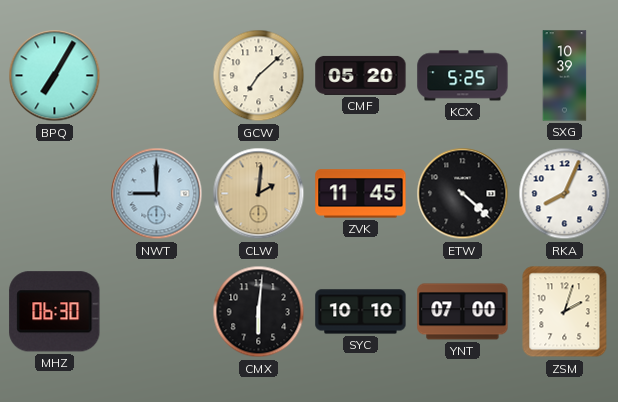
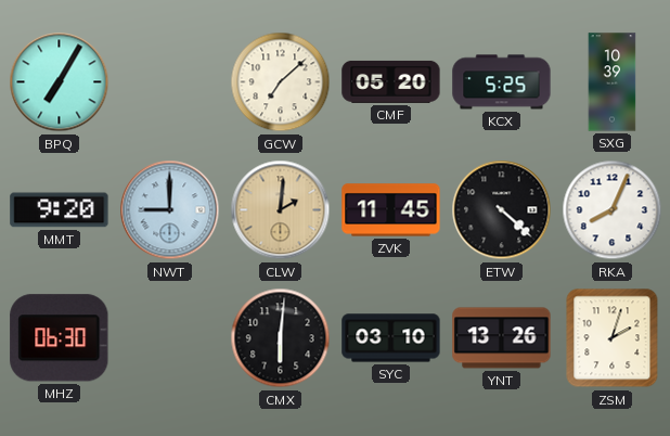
MMT: none -> 9:20 (60, 210)
SYC: 10:10 -> 03:10 (391, 338)
YNT: 07:00 -> 13:26 (502, 338)
